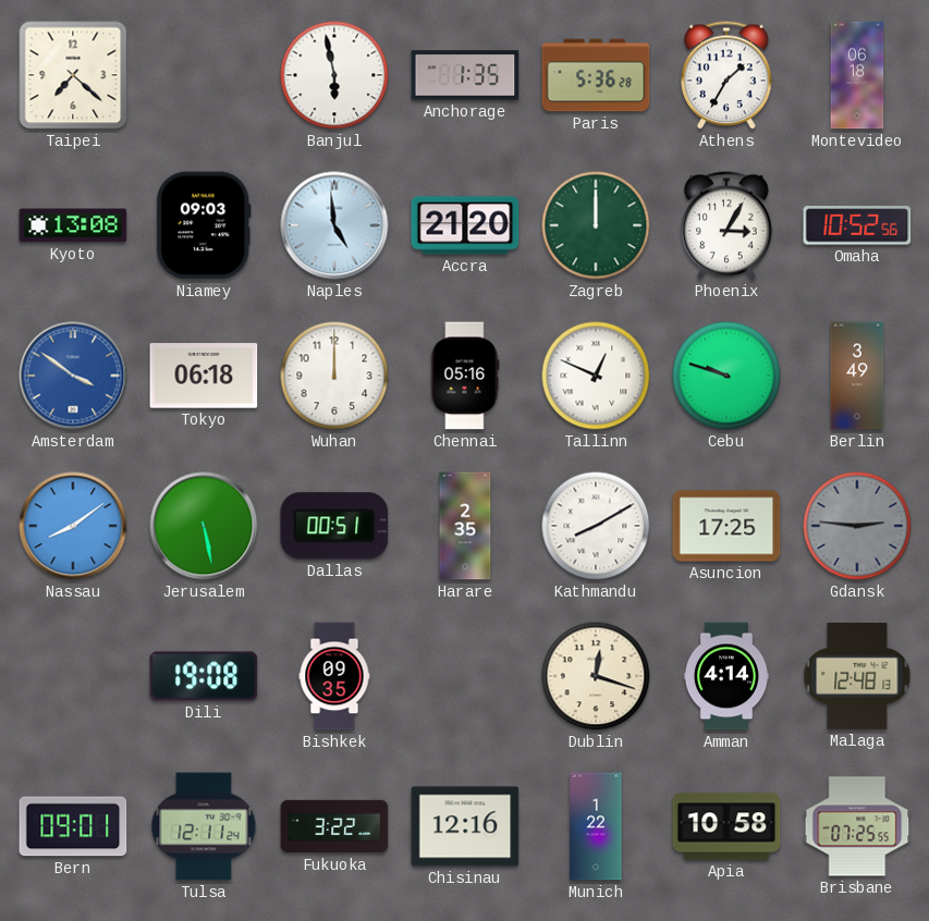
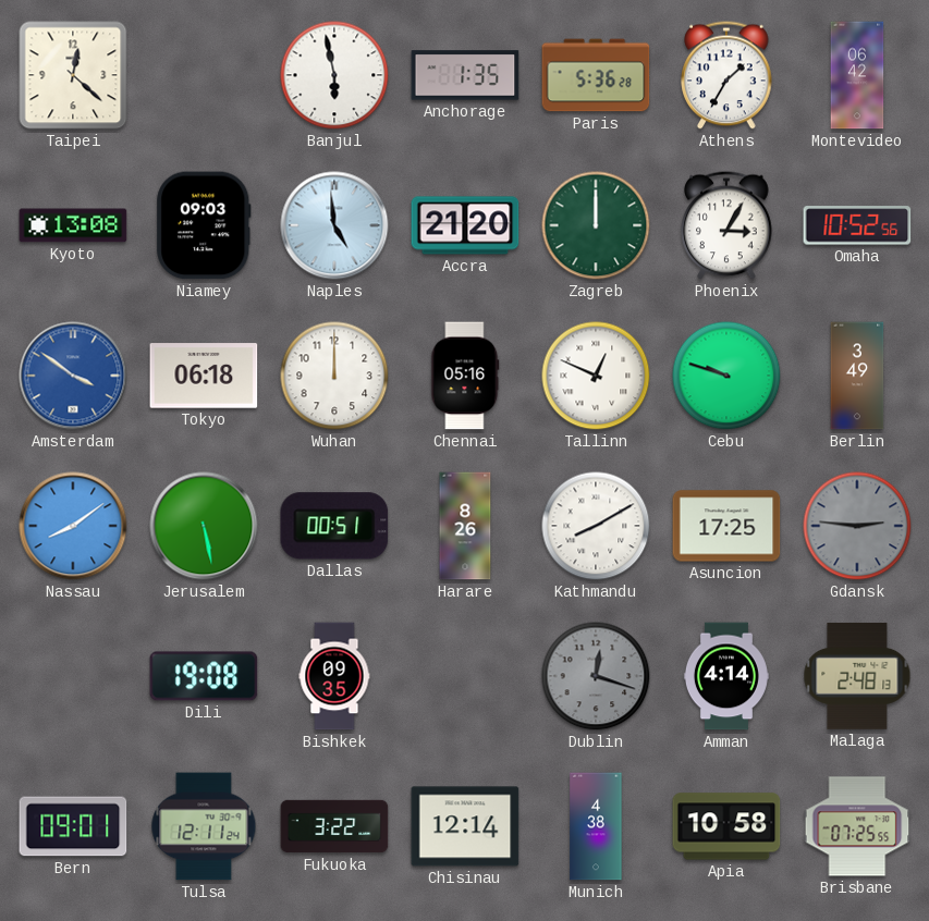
Taipei: 7:22 -> 12:22 (73, 75)
Montevideo: 06:18 -> 06:42 (857, 75)
Harare: 2:35 -> 8:26 (465, 526)
Dublin dial: cream -> grey (596, 676)
Malaga: 12:48 -> 2:48 (857, 676)
Chisinau: 12:16 -> 12:14 (465, 826)
Munich: 1:22 -> 4:38 (596, 826)
